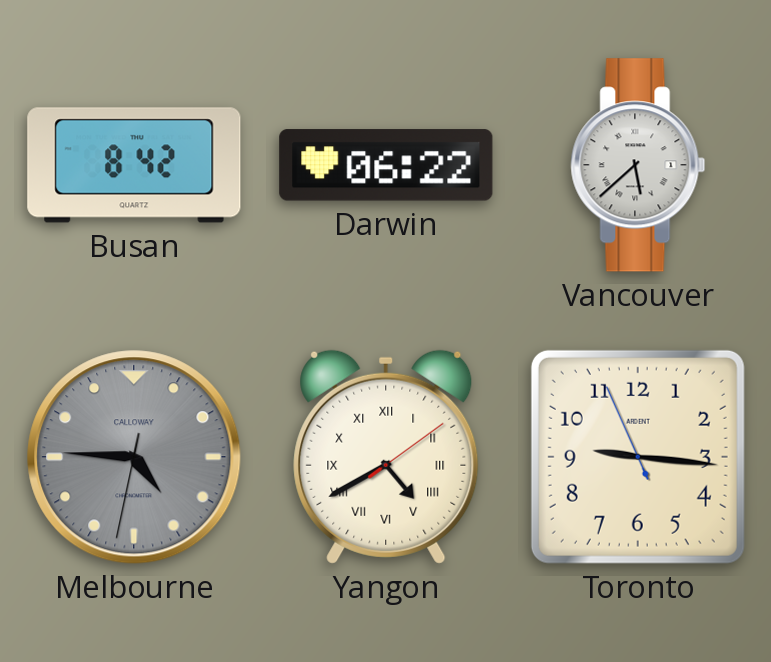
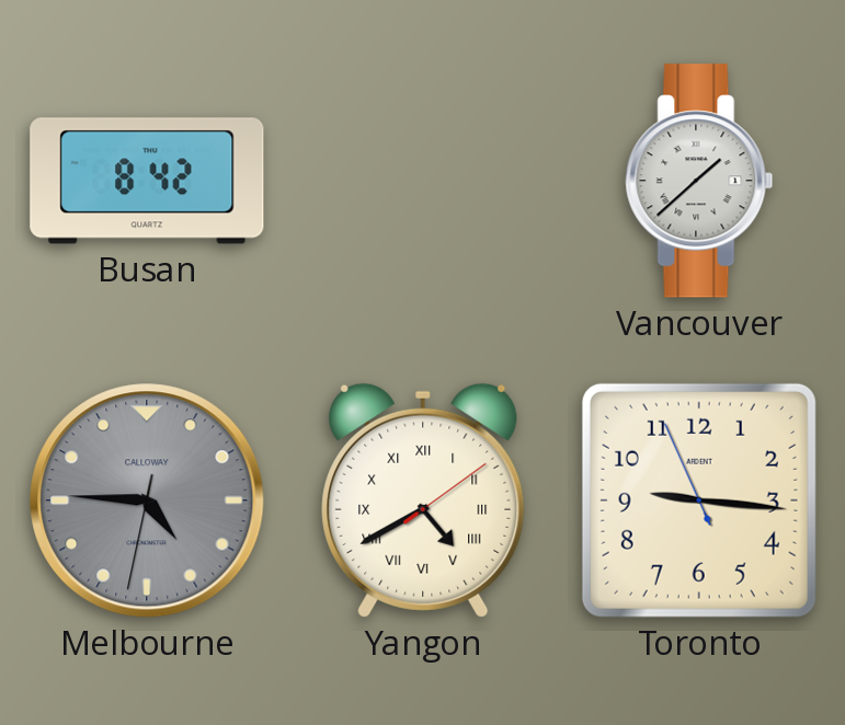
Darwin: 06:22 -> none (386, 165)
Vancouver: 5:38 -> 1:38 (699, 181)
